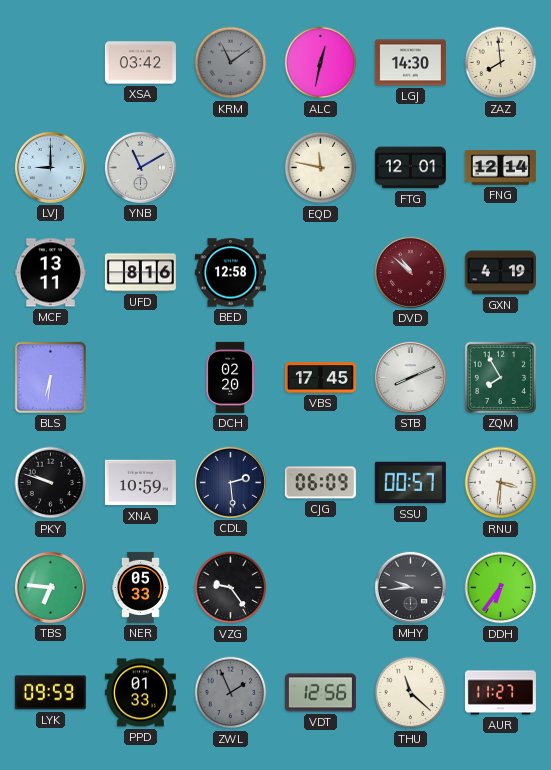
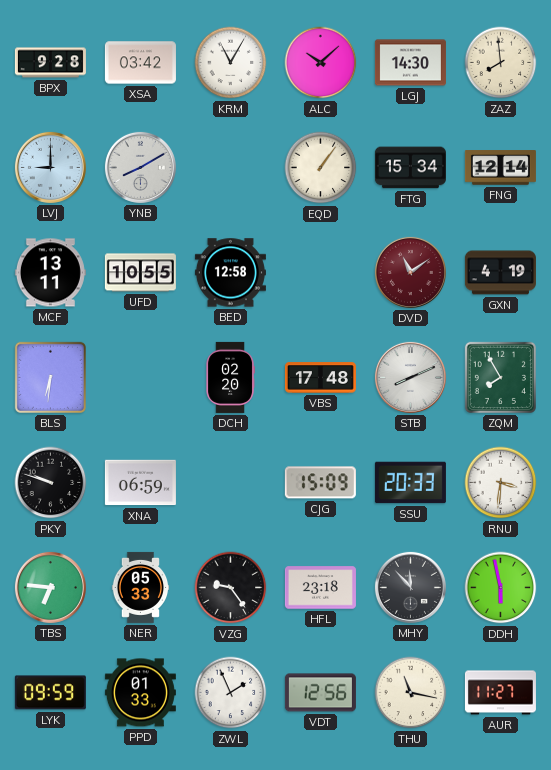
BPX: none -> 9:28 (50, 63)
KRM: 11:09 -> 11:05 (231, 63)
KRM dial: grey -> white (231, 63)
ALC: 12:32 -> 10:08 (321, 63)
YNB: 11:10 -> 8:10 (140, 167)
EQD: 11:47 -> 1:06 (321, 168)
FTG: 12:01 -> 15:34 (410, 168)
UFD: 8:16 -> 10:55 (140, 273)
DVD: 10:52 -> 11:09 (410, 272)
VBS: 17:45 -> 17:48 (320, 378)
XNA: 10:59 -> 06:59 (140, 483)
CDL: 2:29 -> none (230, 482)
CJG: 06:09 -> 15:09 (320, 483)
SSU: 00:57 -> 20:33 (410, 483)
HFL: none -> 23:18 (320, 588)
MHY: 9:44 -> 11:53 (410, 587)
DDH: 6:36 -> 5:58 (501, 588)
ZWL dial: grey -> white (231, 693)
THU: 11:22 -> 11:17 (411, 693)
